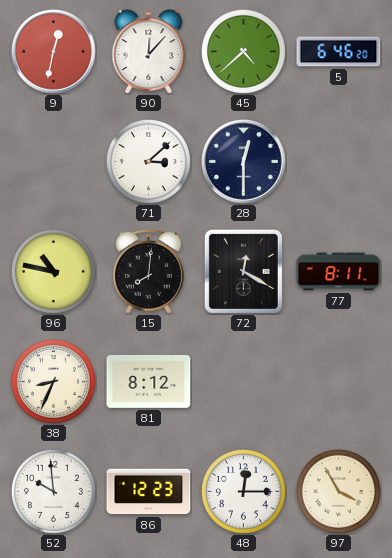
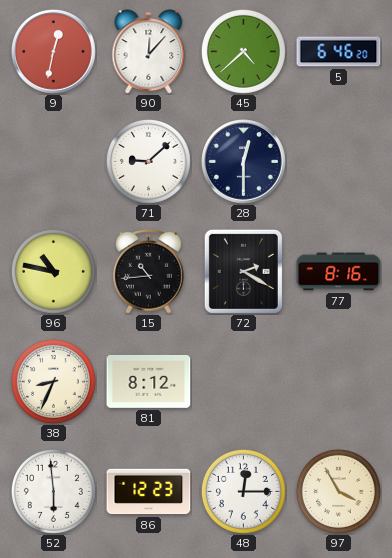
71: 3:08 -> 9:08 (148, 161)
15: 8:01 -> 10:44 (149, 271)
72: 12:20 -> 2:20 (243, 271)
77: 8:11 -> 8:16 (339, 272)
52: 9:59 -> 5:59 (53, 491)
